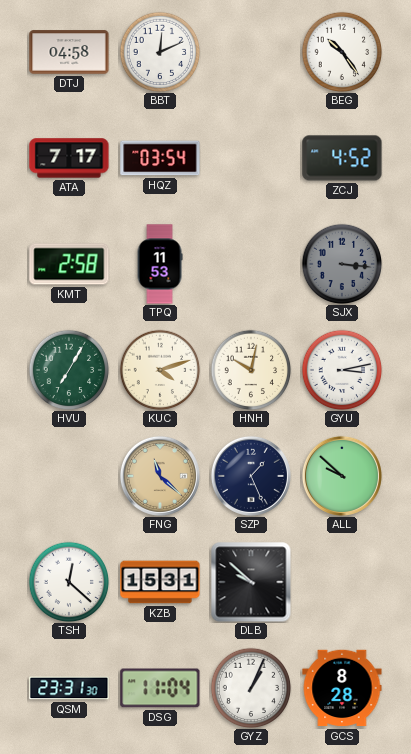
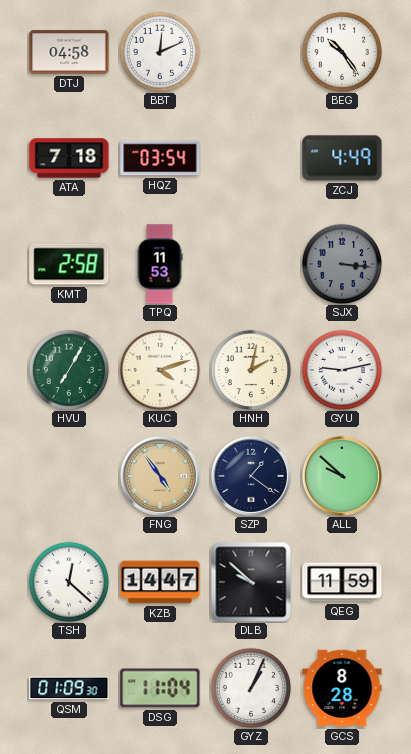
ATA: 7:17 -> 7:18 (69, 158)
ZCJ: 4:52 -> 4:49 (342, 158)
HNH: 10:02 -> 2:02 (251, 370)
GYU: 3:13 -> 9:13 (342, 370)
FNG: 11:22 -> 4:54 (160, 476)
SZP: 1:26 -> 1:21 (251, 476)
KZB: 15:31 -> 14:47 (160, 582)
QEG: none -> 11:59 (342, 582)
QSM: 23:31 -> 01:09 (69, 688)
